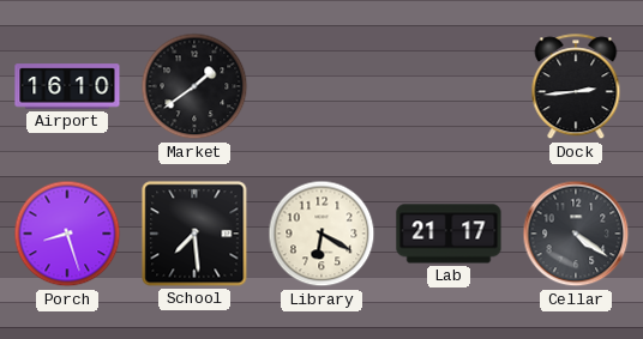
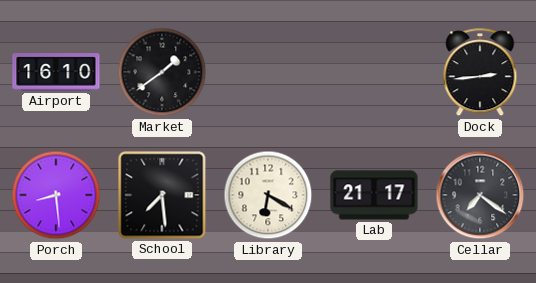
Porch: 8:27 -> 8:29 (56, 195)
Cellar: 4:21 -> 7:21 (480, 195)
